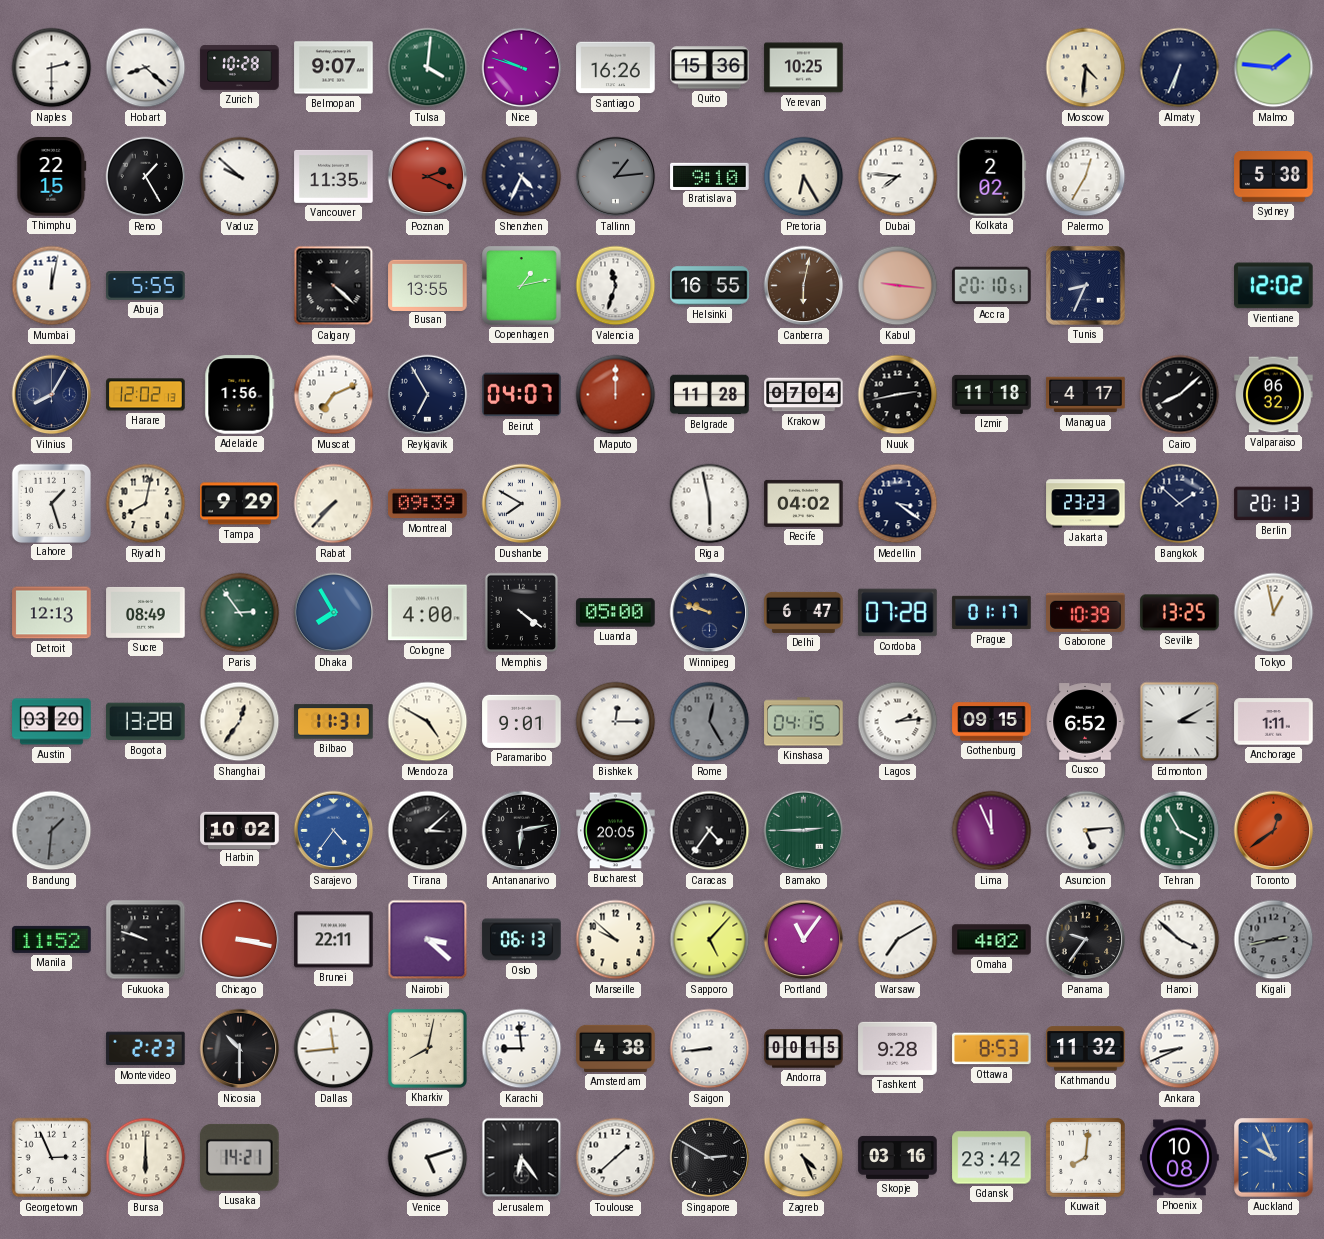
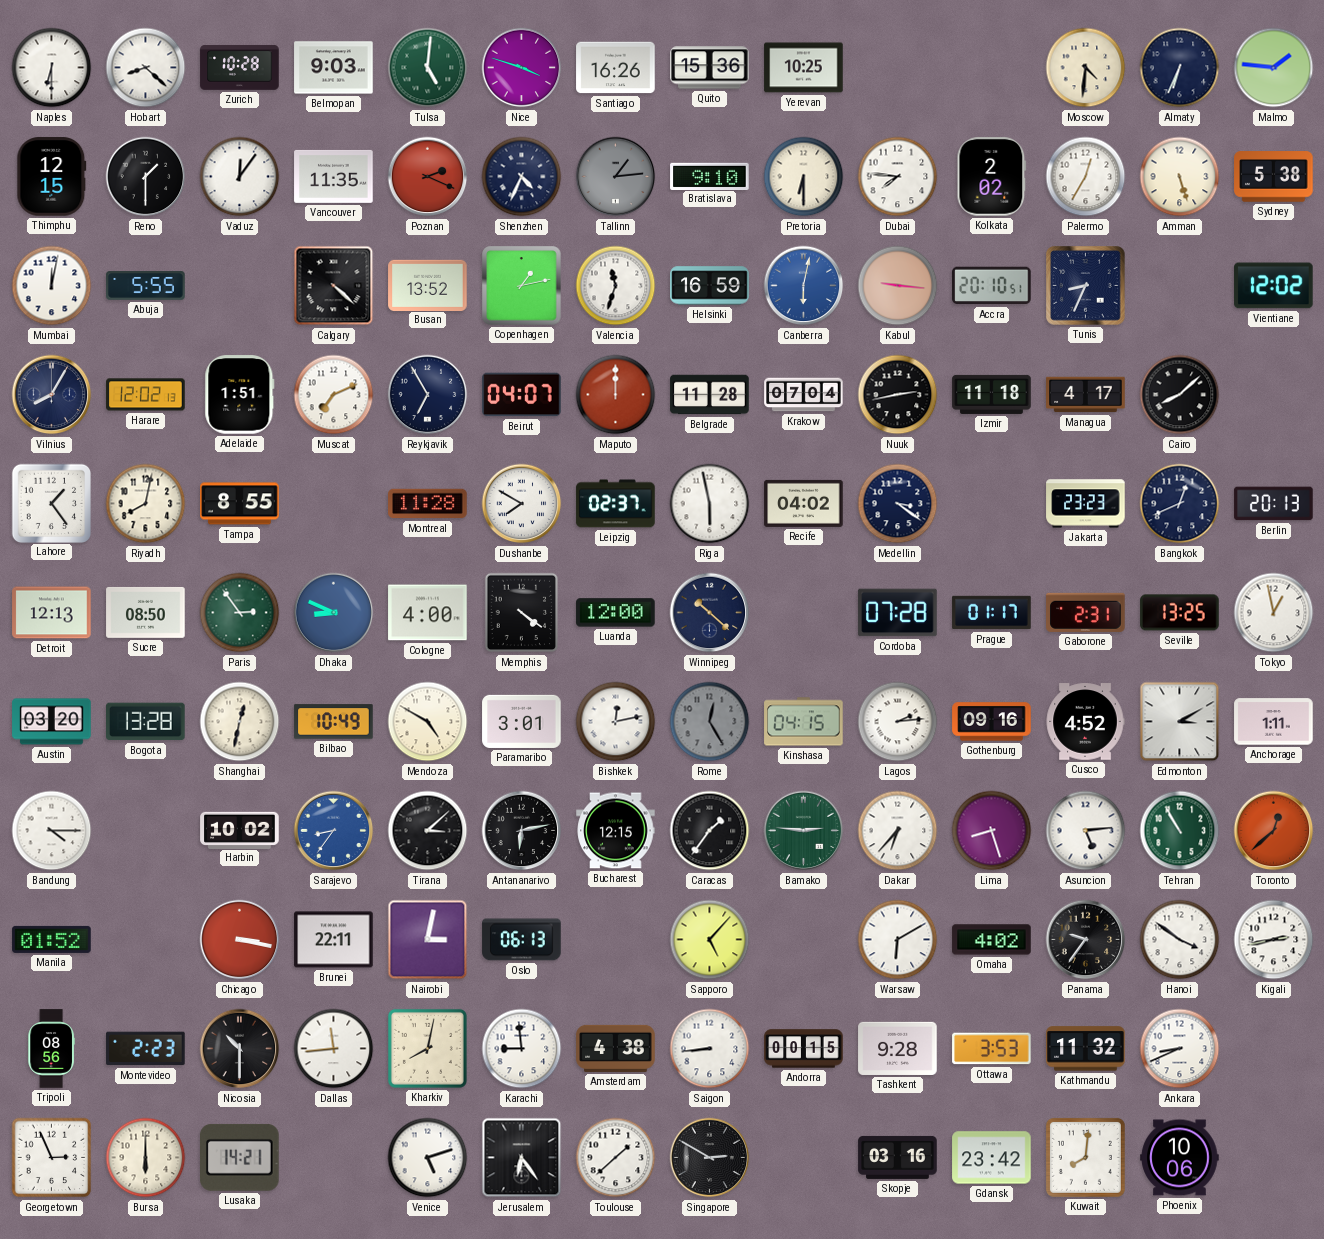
Naples: 2:30 -> 6:30 (52, 68)
Belmopan: 9:07 -> 9:03 (334, 68)
Tulsa: 4:01 -> 5:01 (428, 68)
Nice: 9:48 -> 3:48 (522, 68)
Thimphu: 22:15 -> 12:15 (52, 177)
Reno: 1:25 -> 1:30 (146, 177)
Vaduz: 9:52 -> 12:06 (240, 177)
Pretoria: 6:25 -> 6:30 (804, 177)
Amman: none -> 5:27 (1180, 177)
Busan: 13:55 -> 13:52 (428, 285)
Helsinki: 16:55 -> 16:59 (710, 286)
Canberra dial: brown -> blue (804, 286)
Adelaide: 1:56 -> 1:51 (240, 395)
Valparaiso: 06:32 -> none (1274, 395)
Lahore: 1:27 -> 1:24 (52, 503)
Tampa: 9:29 -> 8:55 (240, 504)
Rabat: 7:37 -> none (334, 504)
Montreal: 09:39 -> 11:28 (428, 504)
Leipzig: none -> 02:37 (616, 504)
Bangkok: 1:52 -> 12:41 (1180, 504)
Sucre: 08:49 -> 08:50 (146, 613)
Dhaka: 7:55 -> 8:49 (334, 613)
Luanda: 05:00 -> 12:00 (616, 613)
Winnipeg: 9:48 -> 10:22 (710, 613)
Delhi: 6:47 -> none (804, 612)
Gaborone: 10:39 -> 2:31 (1086, 612)
Shanghai: 12:36 -> 12:32 (240, 722)
Bilbao: 11:31 -> 10:49 (334, 722)
Paramaribo: 9:01 -> 3:01 (522, 721)
Bishkek: 12:15 -> 12:13 (616, 722)
Gothenburg: 09:15 -> 09:16 (992, 722)
Cusco: 6:52 -> 4:52 (1085, 722)
Bandung: 1:31 -> 4:15 (52, 831)
Bandung dial: grey -> white (52, 831)
Sarajevo: 4:36 -> 8:36 (334, 831)
Bucharest: 20:05 -> 12:15 (616, 831)
Caracas: 4:36 -> 1:36 (710, 831)
Bamako: 2:45 -> 2:46 (804, 831)
Dakar: none -> 6:37 (898, 831)
Lima: 11:56 -> 8:27 (992, 831)
Tehran: 3:55 -> 10:55 (1180, 831)
Toronto: 12:39 -> 12:38 (1274, 831)
Manila: 11:52 -> 01:52 (52, 939)
Fukuoka: 9:48 -> none (146, 940)
Nairobi: 3:22 -> 3:02 (428, 940)
Marseille: 9:52 -> none (616, 940)
Portland: 11:06 -> none (804, 940)
Warsaw: 7:10 -> 6:10 (898, 940)
Hanoi: 3:52 -> 3:51 (1180, 940)
Kigali dial: grey -> white (1274, 940)
Tripoli: none -> 08:56 (51, 1049)
Ottawa: 8:53 -> 3:53 (992, 1049)
Zagreb: 4:26 -> none (804, 1158)
Phoenix: 10:08 -> 10:06 (1180, 1158)
Auckland: 9:56 -> none (1274, 1158)
